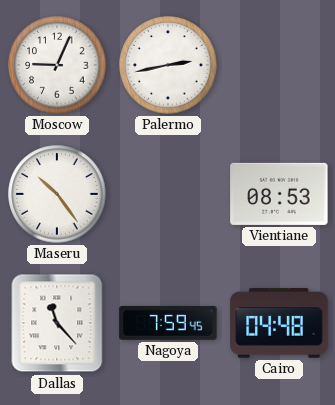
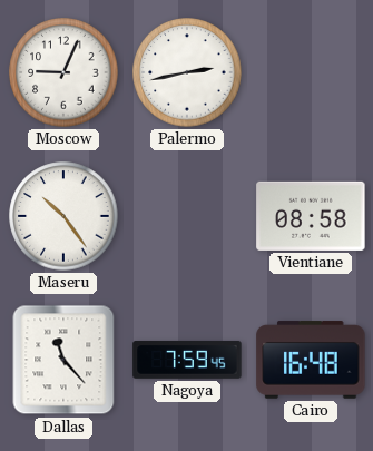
Vientiane: 08:53 -> 08:58 (311, 216)
Cairo: 04:48 -> 16:48 (311, 360)
